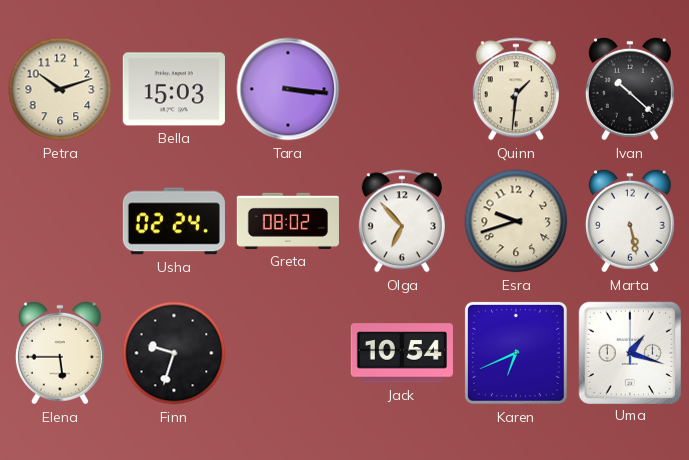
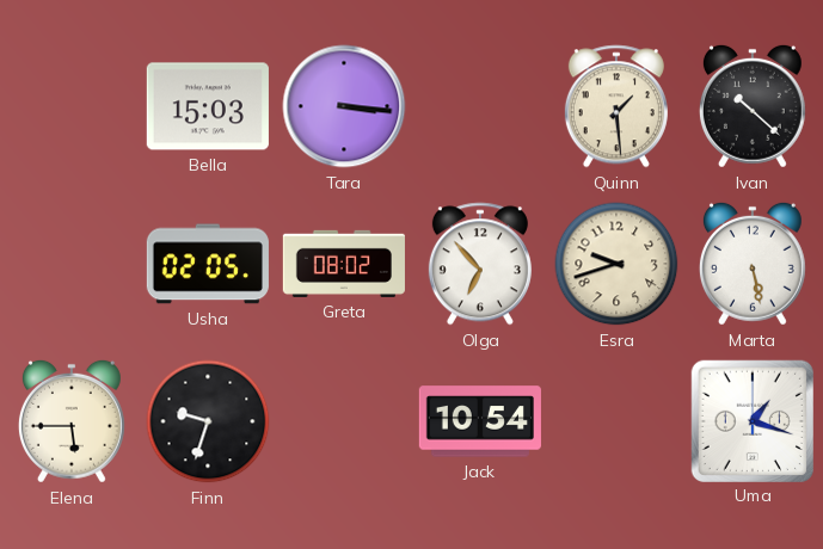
Petra: 10:12 -> none (60, 89)
Quinn: 1:31 -> 1:29 (616, 106)
Usha: 02:24 -> 02:05 (208, 264)
Karen: 6:41 -> none (516, 353)
